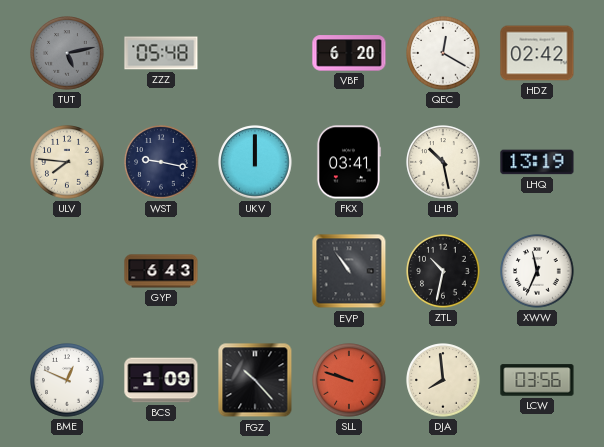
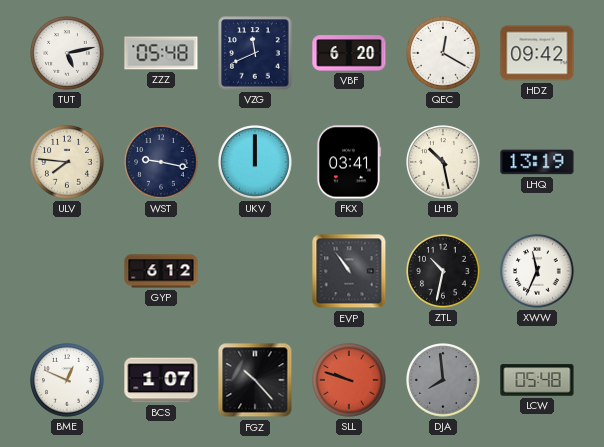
TUT dial: grey -> white (67, 53)
VZG: none -> 11:41 (255, 53)
HDZ: 02:42 -> 09:42 (537, 53)
GYP: 6:43 -> 6:12 (161, 271)
BCS: 1:09 -> 1:07 (161, 380)
DJA dial: cream -> grey (443, 380)
LCW: 03:56 -> 05:48 (537, 380)
